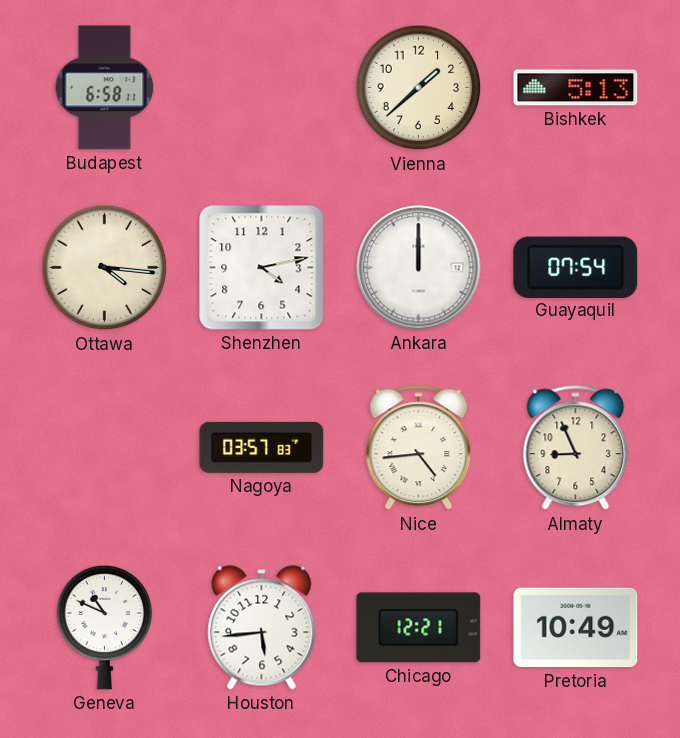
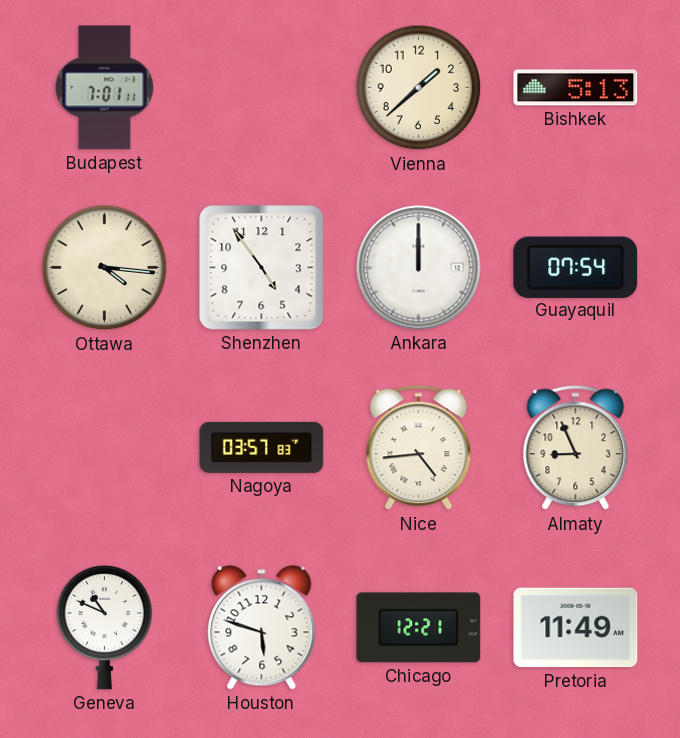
Budapest: 6:58 -> 7:01 (105, 88)
Shenzhen: 4:13 -> 4:54 (262, 268)
Houston: 5:44 -> 5:48 (262, 628)
Pretoria: 10:49 -> 11:49 (576, 628)
